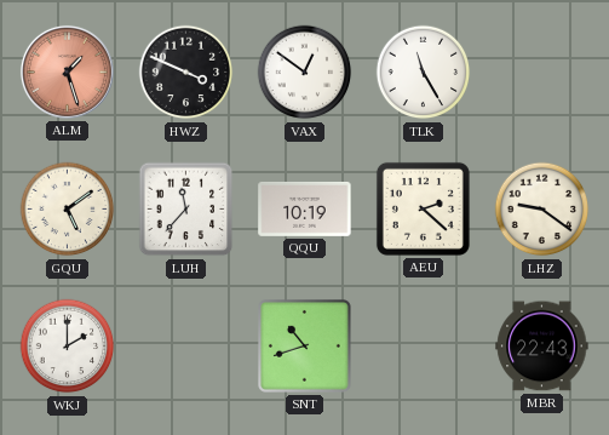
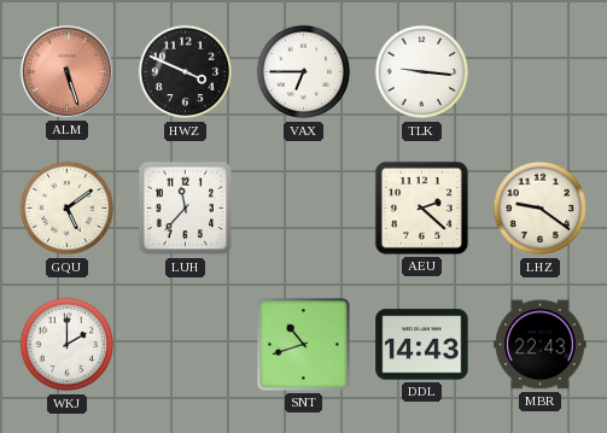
ALM: 1:27 -> 5:27 (66, 71)
VAX: 12:51 -> 6:45 (304, 72)
TLK: 11:25 -> 9:16 (422, 72)
QQU: 10:19 -> none (305, 208)
DDL: none -> 14:43 (422, 345)
